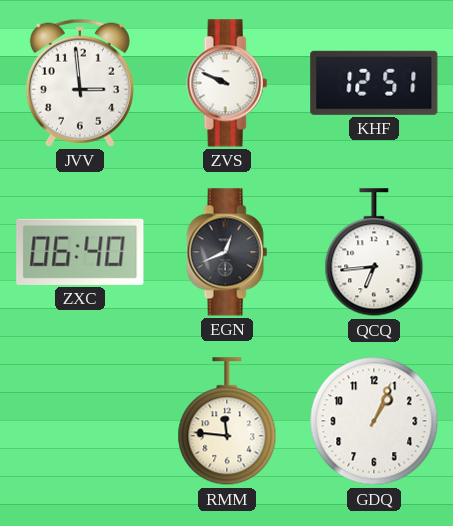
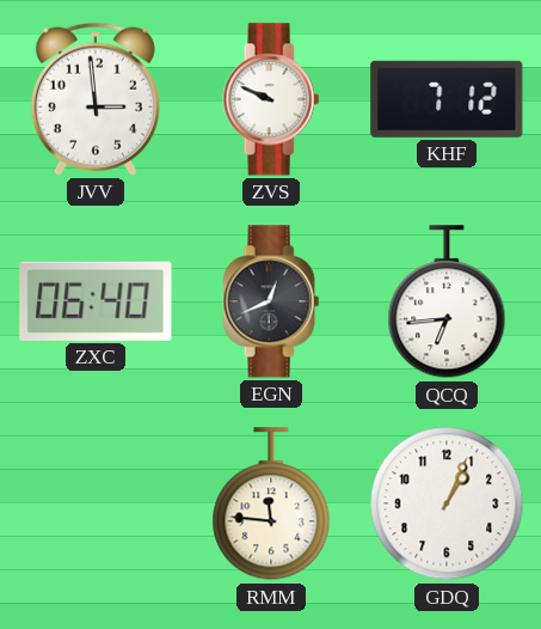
KHF: 12:51 -> 7:12 (447, 99)
